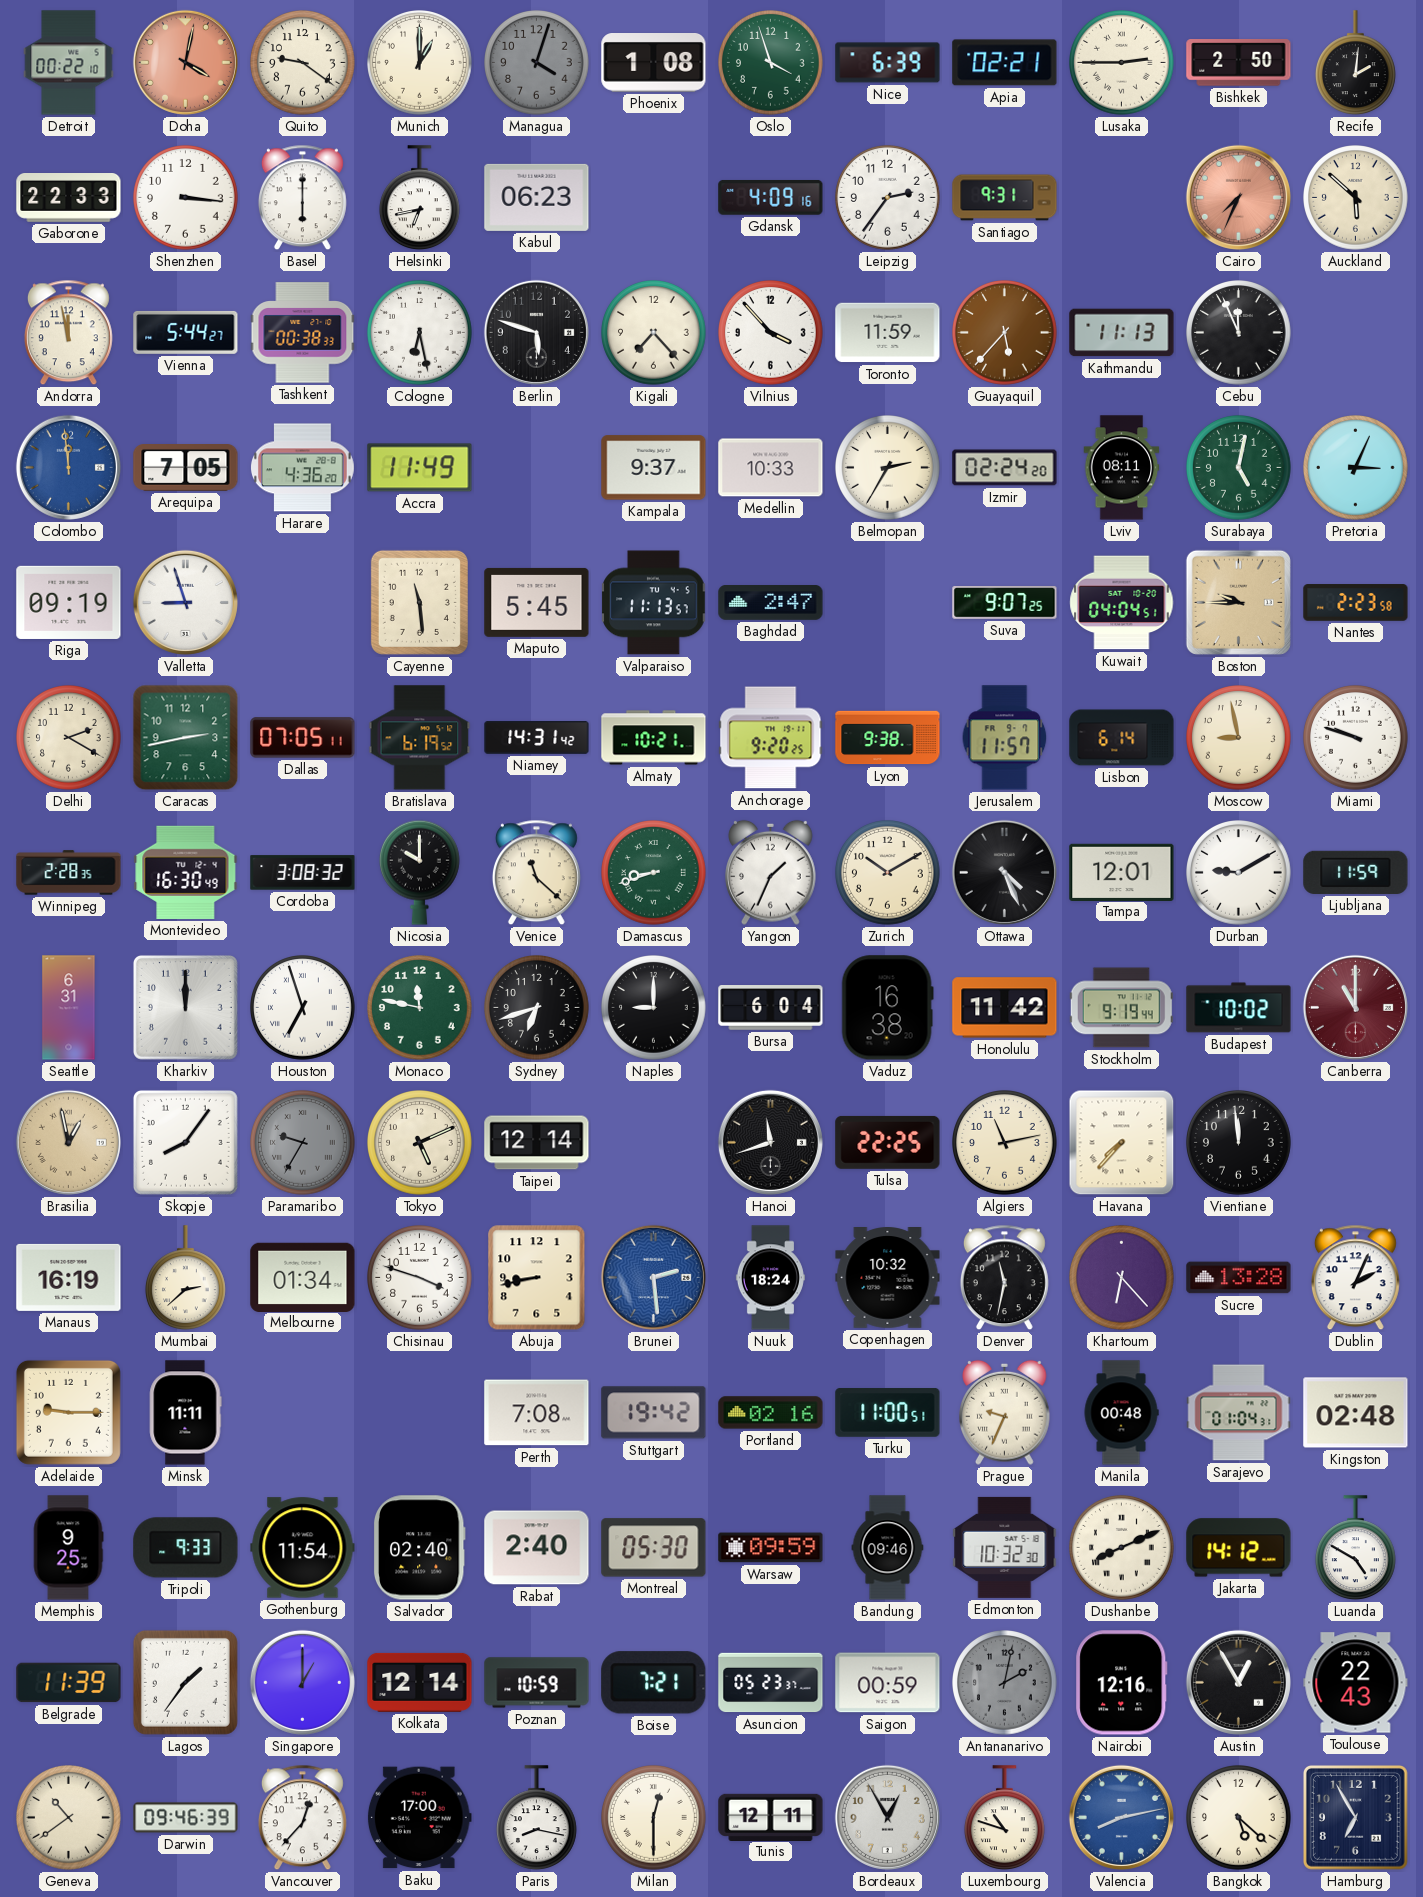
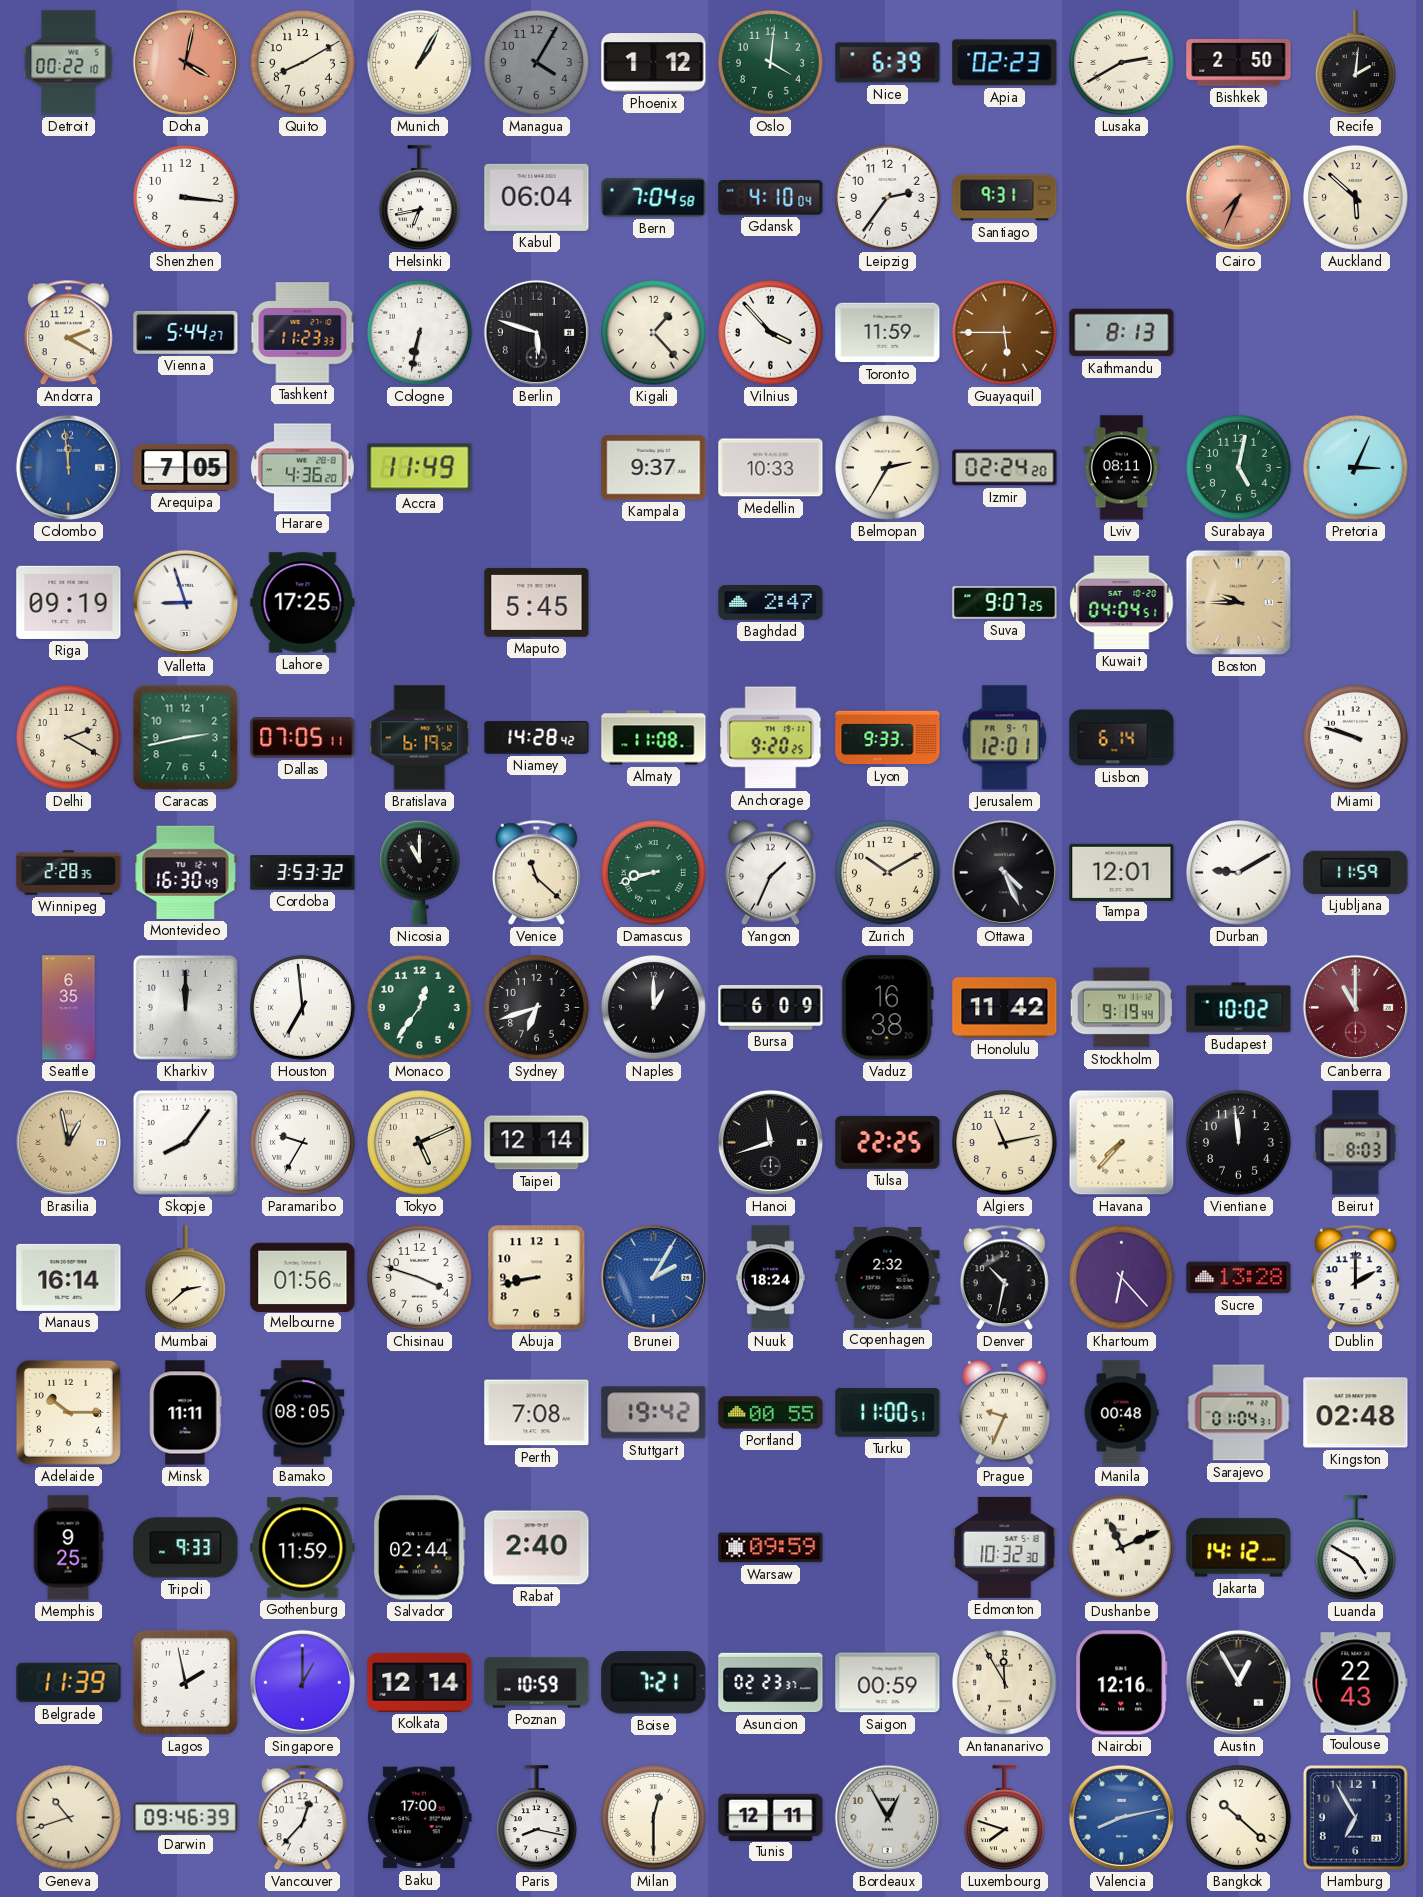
Quito: 9:21 -> 8:10 (303, 63)
Munich: 1:00 -> 1:05 (420, 63)
Managua: 4:03 -> 4:05 (537, 63)
Phoenix: 1:08 -> 1:12 (654, 63)
Oslo: 3:57 -> 4:01 (771, 63)
Apia: 02:21 -> 02:23 (1005, 63)
Lusaka: 2:45 -> 2:40 (1122, 63)
Gaborone: 22:33 -> none (69, 198)
Basel: 6:00 -> none (302, 198)
Kabul: 06:23 -> 06:04 (537, 197)
Bern: none -> 7:04 (654, 198)
Gdansk: 4:09 -> 4:10 (771, 197)
Andorra: 11:58 -> 2:20 (68, 333)
Tashkent: 00:38 -> 11:23 (303, 333)
Cologne: 6:28 -> 6:32 (420, 333)
Kigali: 7:23 -> 1:23 (654, 333)
Guayaquil: 5:37 -> 5:45 (1005, 333)
Kathmandu: 11:13 -> 8:13 (1122, 333)
Cebu: 11:56 -> none (1239, 333)
Lahore: none -> 17:25 (303, 603)
Cayenne: 11:29 -> none (419, 602)
Valparaiso: 11:13 -> none (654, 603)
Nantes: 2:23 -> none (1356, 603)
Niamey: 14:31 -> 14:28 (537, 738)
Almaty: 10:21 -> 11:08 (654, 738)
Lyon: 9:38 -> 9:33 (888, 738)
Jerusalem: 11:57 -> 12:01 (1005, 738)
Moscow: 8:58 -> none (1239, 738)
Cordoba: 3:08 -> 3:53 (303, 873)
Nicosia: 10:00 -> 11:00 (420, 872)
Seattle: 6:31 -> 6:35 (69, 1008)
Houston: 6:57 -> 6:59 (303, 1008)
Monaco: 11:47 -> 12:36 (420, 1008)
Naples: 9:00 -> 1:00 (654, 1008)
Bursa: 6:04 -> 6:09 (771, 1008)
Paramaribo dial: grey -> white (303, 1143)
Beirut: none -> 8:03 (1356, 1143)
Manaus: 16:19 -> 16:14 (69, 1277)
Melbourne: 01:34 -> 01:56 (303, 1277)
Brunei: 2:29 -> 2:05 (653, 1277)
Copenhagen: 10:32 -> 2:32 (888, 1278)
Denver: 11:32 -> 10:32 (1004, 1278)
Dublin: 2:04 -> 2:00 (1355, 1278)
Adelaide: 9:15 -> 10:15 (68, 1412)
Bamako: none -> 08:05 (303, 1413)
Portland: 02:16 -> 00:55 (771, 1413)
Gothenburg: 11:54 -> 11:59 (303, 1548)
Salvador: 02:40 -> 02:44 (419, 1548)
Montreal: 05:30 -> none (654, 1548)
Bandung: 09:46 -> none (888, 1548)
Dushanbe: 8:11 -> 11:11 (1122, 1548)
Lagos: 1:36 -> 1:58 (185, 1682)
Asuncion: 05:23 -> 02:23 (771, 1683)
Antananarivo: 2:02 -> 11:55 (1005, 1683)
Antananarivo dial: grey -> cream (1005, 1683)
Geneva: 10:39 -> 10:42 (69, 1818)
Luxembourg: 10:48 -> 7:48 (1005, 1818)
Bangkok: 5:22 -> 10:22 (1239, 1818)
